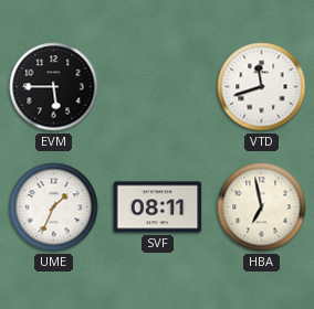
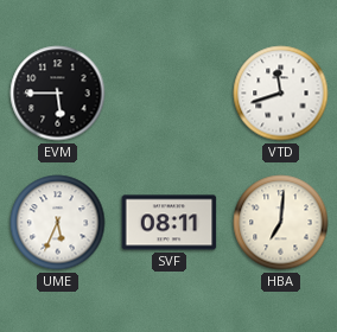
UME: 1:34 -> 5:34 (58, 223)
HBA: 6:58 -> 7:01 (281, 223)
